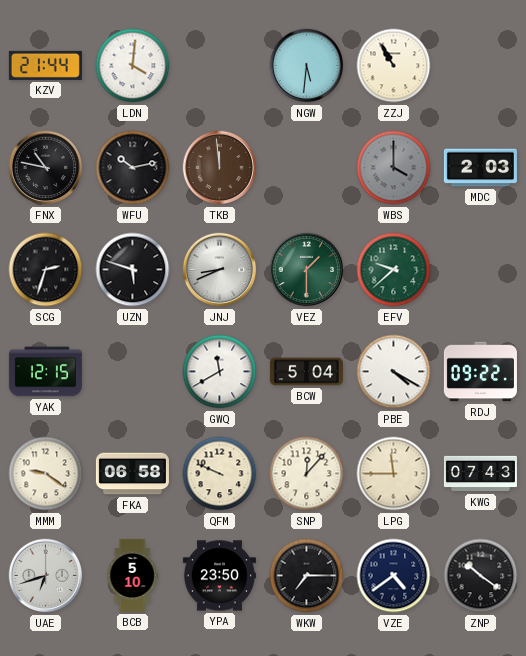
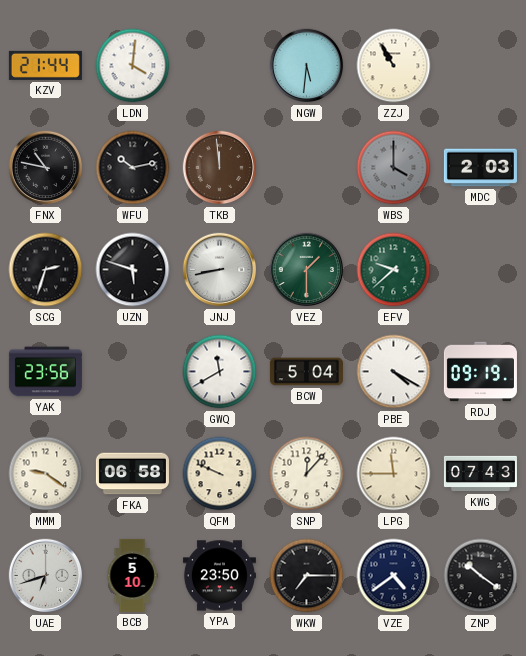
JNJ: 8:41 -> 8:43 (220, 270)
YAK: 12:15 -> 23:56 (45, 372)
RDJ: 09:22 -> 09:19 (480, 372)
